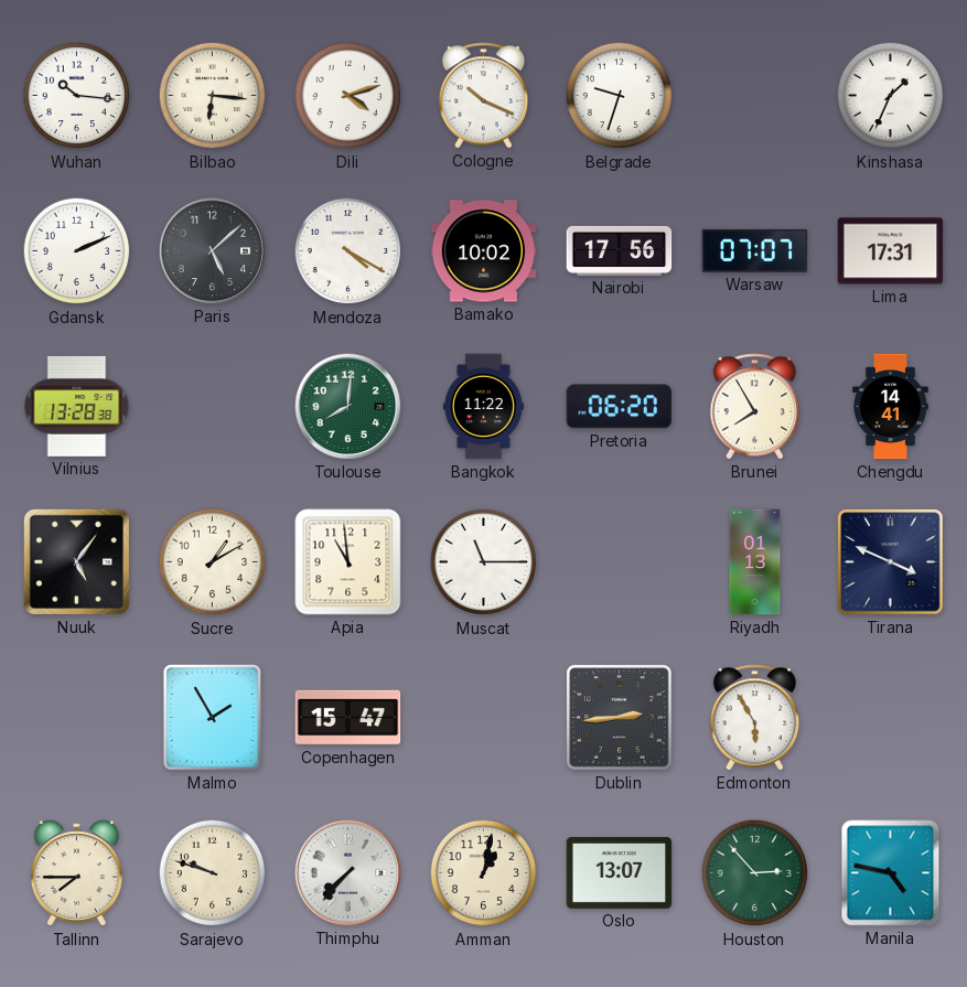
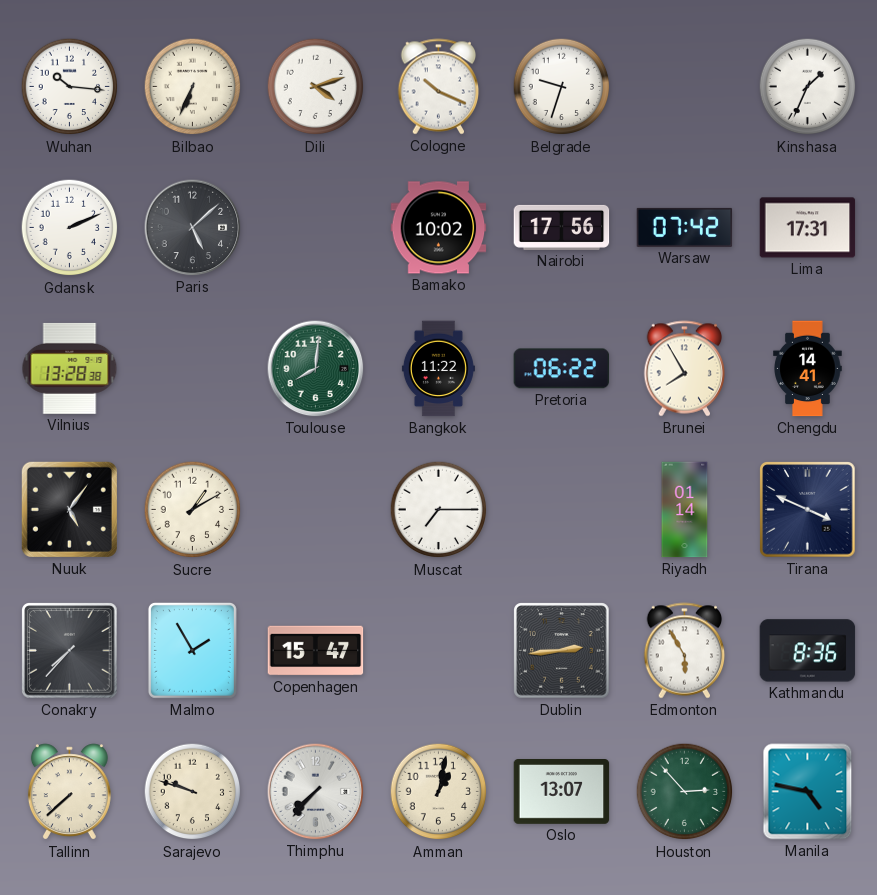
Bilbao: 6:16 -> 6:34 (193, 87)
Mendoza: 4:20 -> none (348, 251)
Warsaw: 07:07 -> 07:42 (685, 227)
Pretoria: 06:20 -> 06:22 (562, 369)
Apia: 10:59 -> none (348, 562)
Muscat: 11:15 -> 7:15 (439, 510)
Riyadh: 01:13 -> 01:14 (685, 510)
Conakry: none -> 7:37 (70, 651)
Kathmandu: none -> 8:36 (808, 651)
Tallinn: 7:45 -> 7:38 (69, 792)
